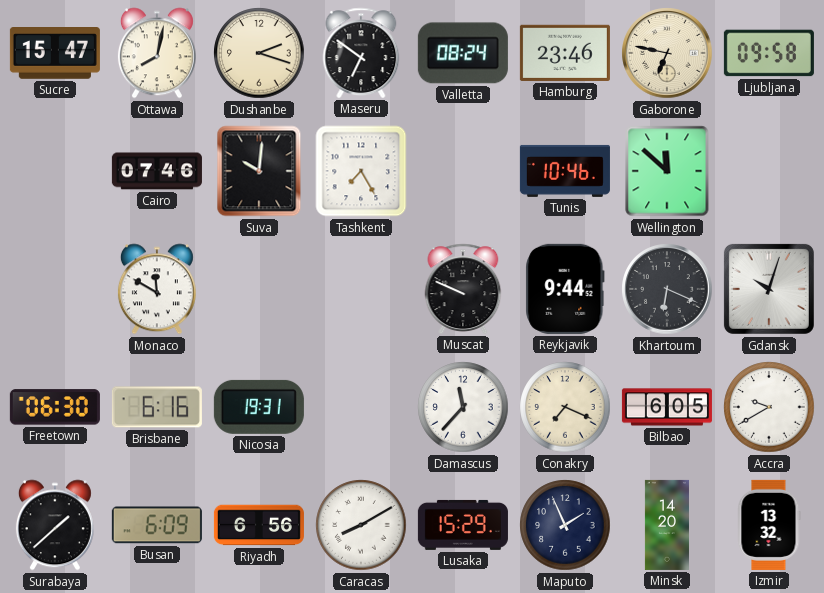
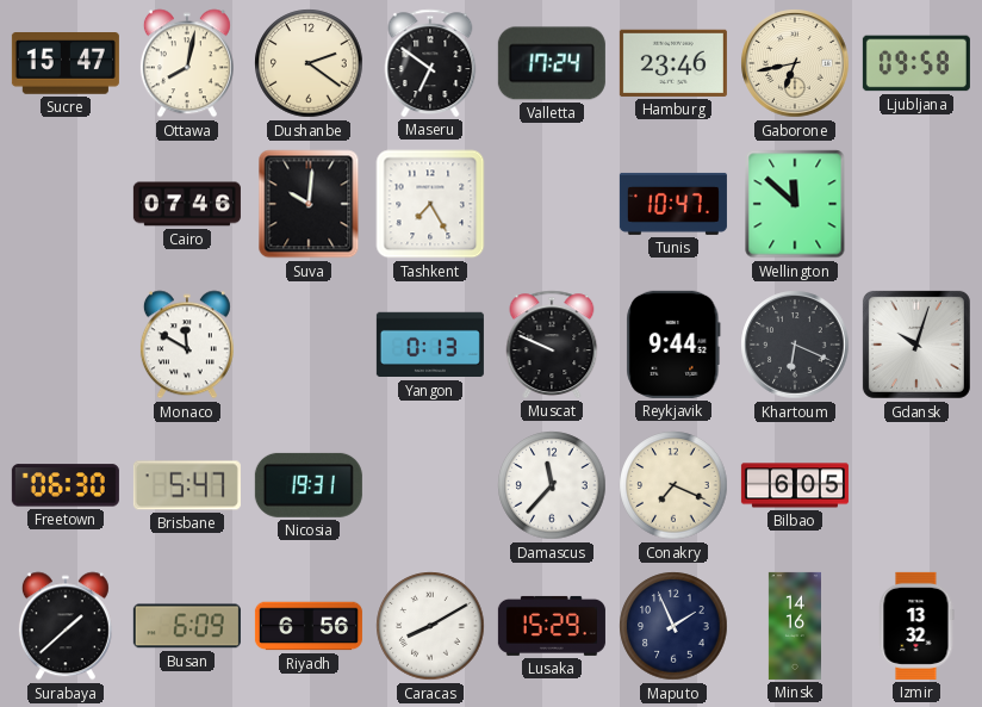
Dushanbe: 2:18 -> 2:21 (309, 63)
Valletta: 08:24 -> 17:24 (552, 63)
Gaborone: 6:47 -> 6:43 (795, 63)
Tunis: 10:46 -> 10:47 (673, 204)
Yangon: none -> 0:13 (430, 345)
Brisbane: 6:16 -> 5:47 (187, 485)
Accra: 9:40 -> none (769, 407)
Minsk: 14:20 -> 14:16 (795, 626)
